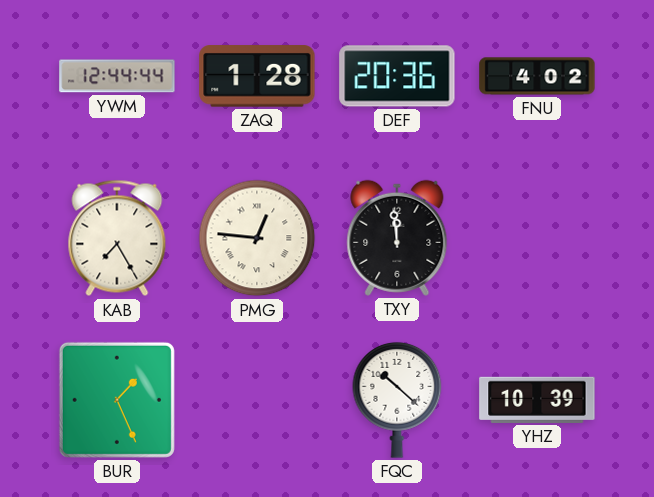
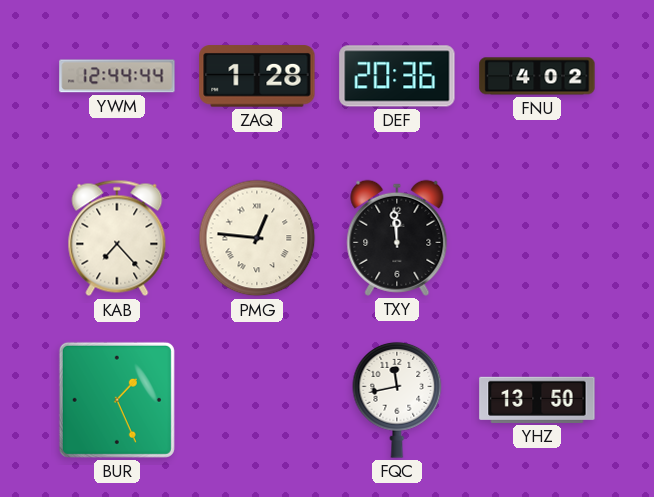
KAB: 7:25 -> 7:23 (117, 238)
FQC: 10:22 -> 11:43 (397, 400)
YHZ: 10:39 -> 13:50 (537, 400)
